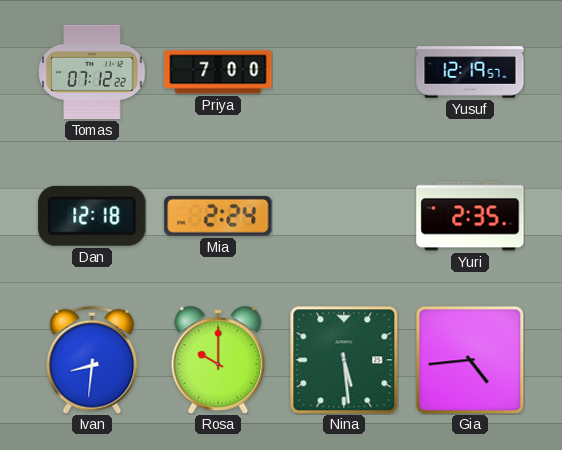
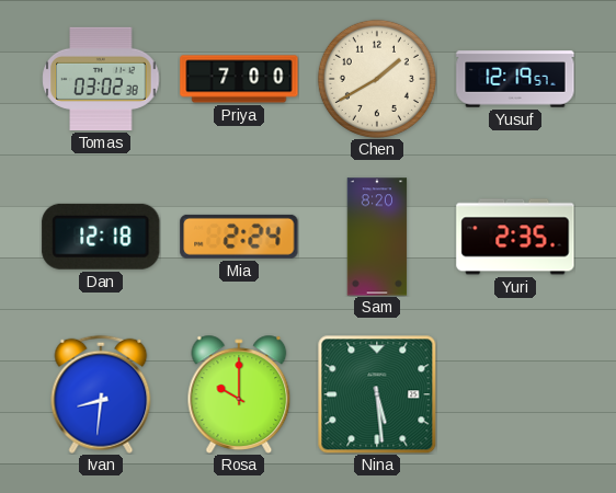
Tomas: 07:12 -> 03:02 (101, 79)
Chen: none -> 1:40 (377, 79)
Sam: none -> 8:20 (377, 237)
Gia: 4:44 -> none (470, 360)
